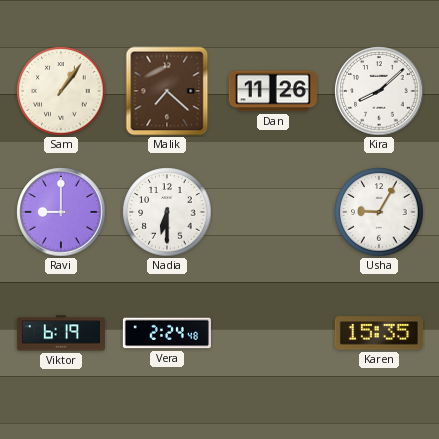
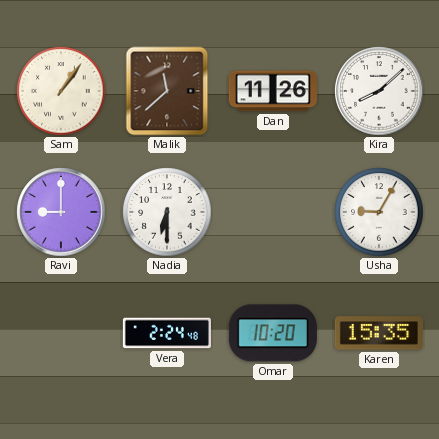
Malik: 7:22 -> 11:38 (167, 91)
Viktor: 6:19 -> none (61, 333)
Omar: none -> 10:20 (273, 333)
